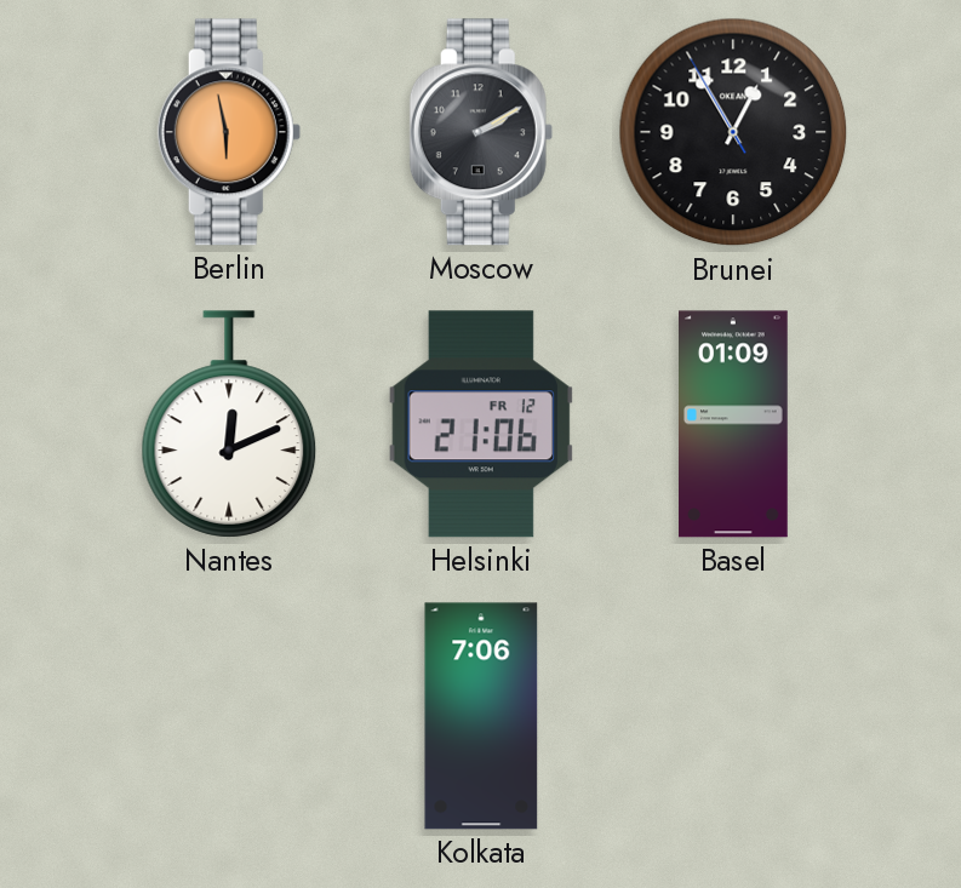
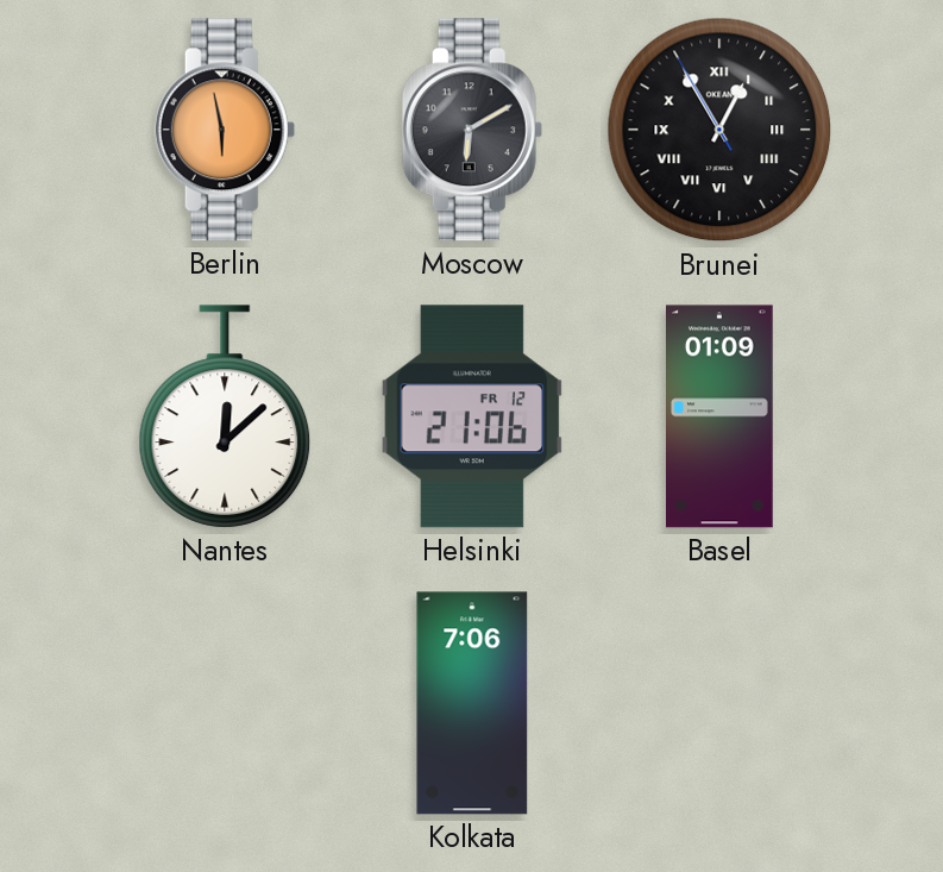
Moscow: 2:10 -> 6:10 (472, 130)
Brunei numerals: Arabic -> Roman (719, 130)
Nantes: 12:11 -> 12:08 (225, 416)
